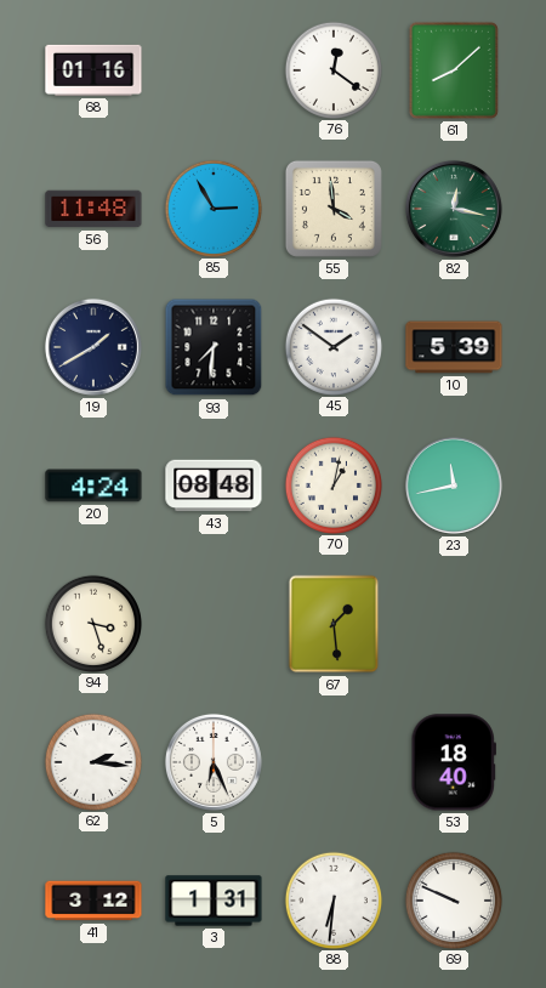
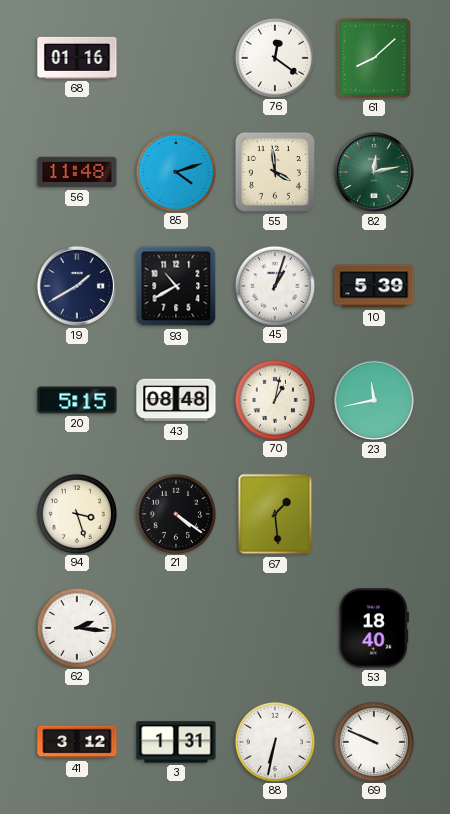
85: 2:55 -> 4:12 (175, 171)
82: 12:17 -> 12:13 (374, 172)
93: 7:31 -> 10:40 (176, 286)
45: 1:51 -> 1:03 (274, 285)
20: 4:24 -> 5:15 (77, 400)
21: none -> 4:21 (175, 513)
5: 6:26 -> none (214, 762)
88: 6:31 -> 6:32 (274, 741)
